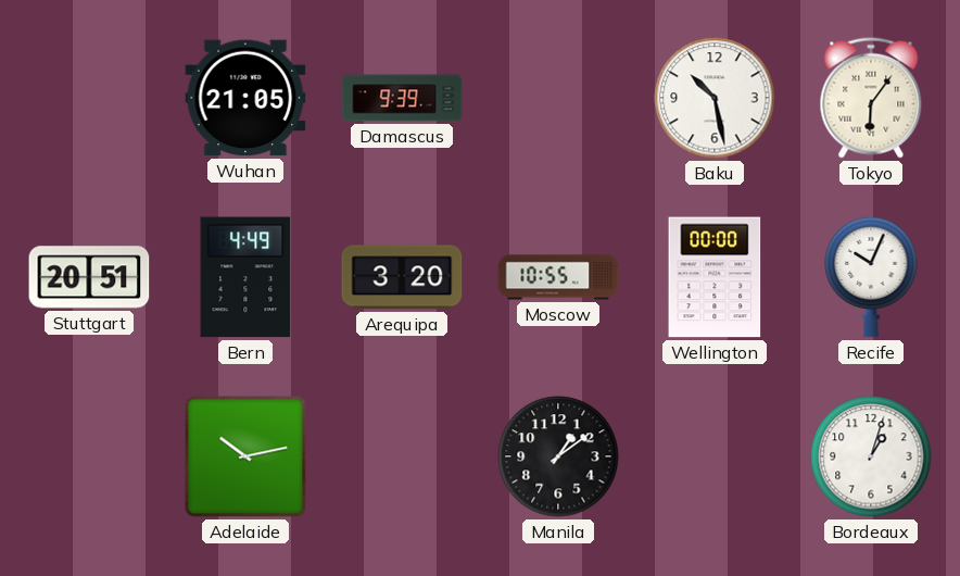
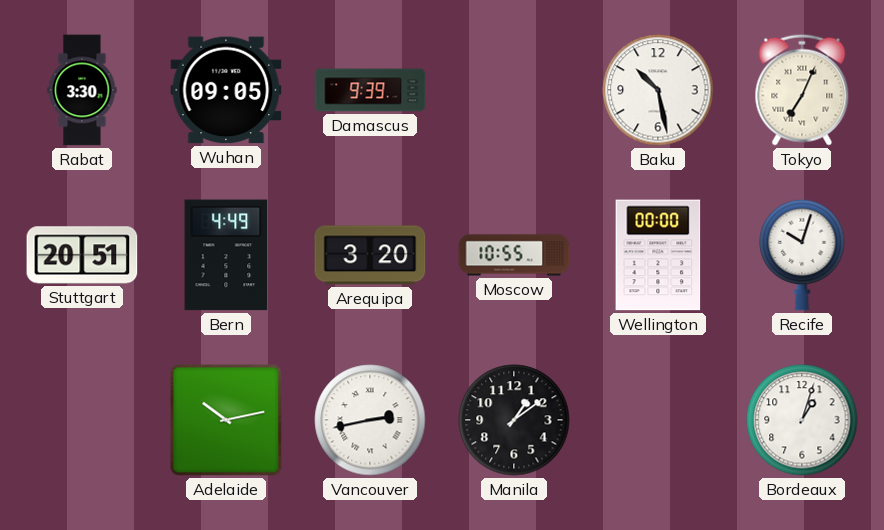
Rabat: none -> 3:30 (82, 90)
Wuhan: 21:05 -> 09:05 (226, 90)
Tokyo: 6:06 -> 7:04 (802, 90)
Recife: 10:04 -> 10:03 (802, 255)
Vancouver: none -> 2:43 (370, 420)
